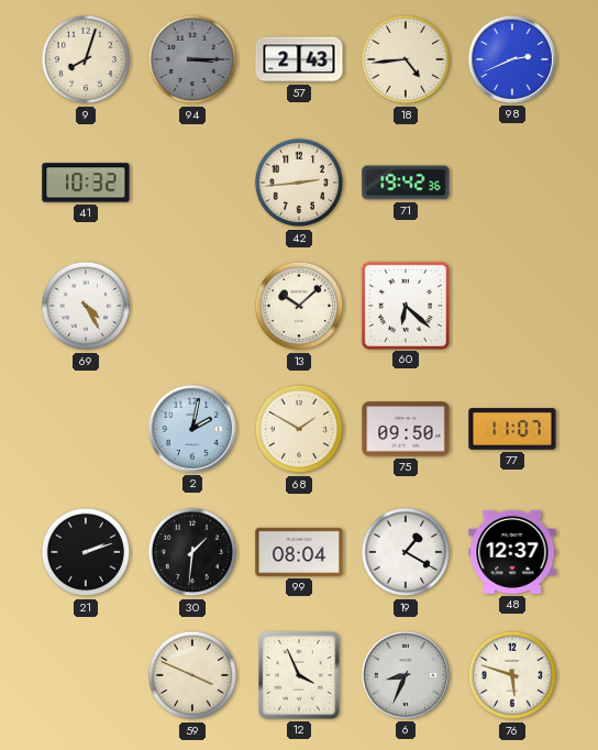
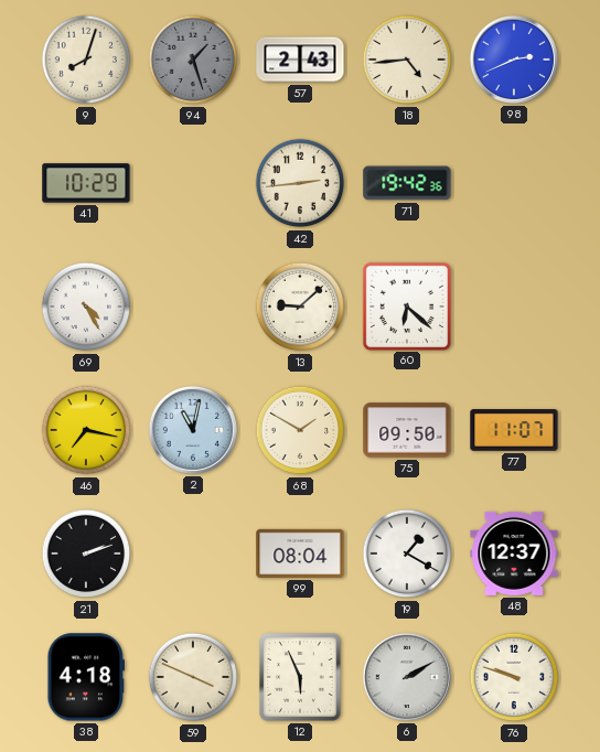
94: 3:15 -> 1:27 (193, 60)
41: 10:32 -> 10:29 (86, 183)
13: 10:08 -> 9:08 (300, 307)
46: none -> 7:17 (86, 430)
2: 2:02 -> 11:02 (193, 430)
30: 1:31 -> none (192, 552)
38: none -> 4:18 (86, 677)
12: 3:56 -> 5:56 (300, 677)
6: 8:34 -> 2:10 (407, 677)
76: 5:48 -> 9:48 (514, 677)
